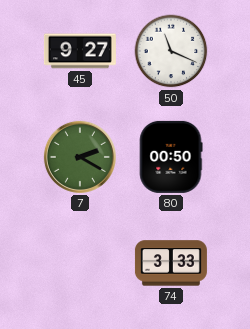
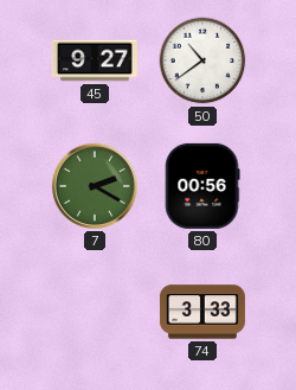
50: 11:19 -> 10:39 (202, 60)
80: 00:50 -> 00:56 (202, 186)
